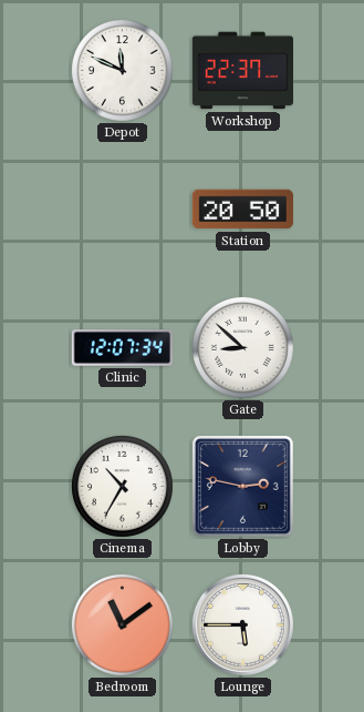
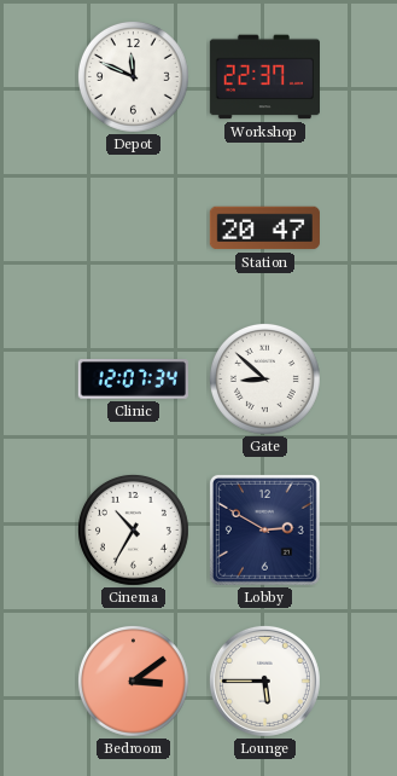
Station: 20:50 -> 20:47 (264, 228)
Lobby: 2:47 -> 2:50 (264, 529)
Bedroom: 11:09 -> 3:09 (133, 681)
